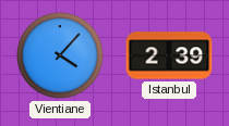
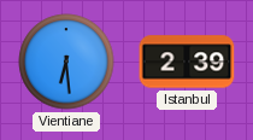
Vientiane: 4:07 -> 6:29 (66, 62)
